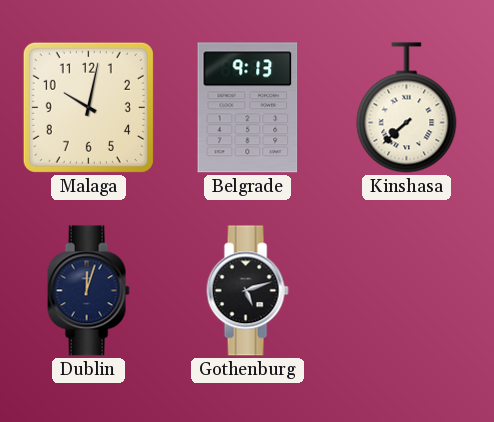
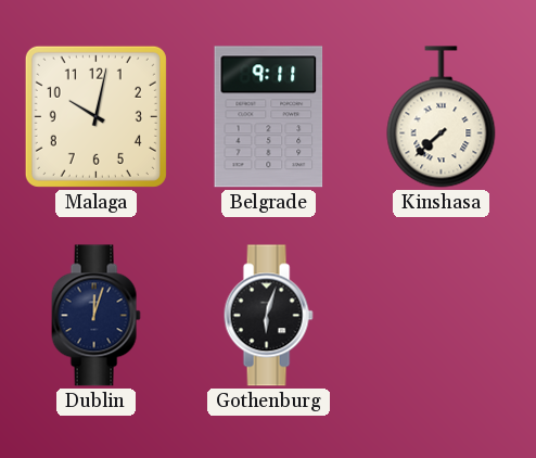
Belgrade: 9:13 -> 9:11 (269, 117)
Gothenburg: 5:12 -> 6:03 (268, 316)
